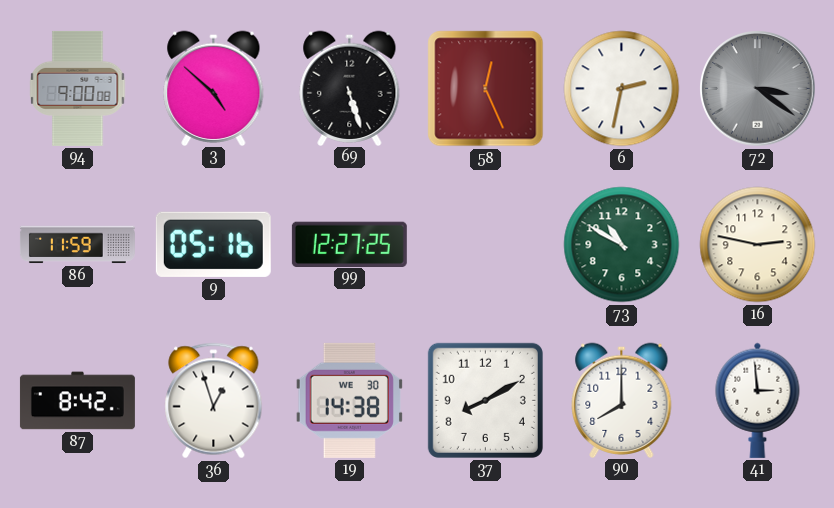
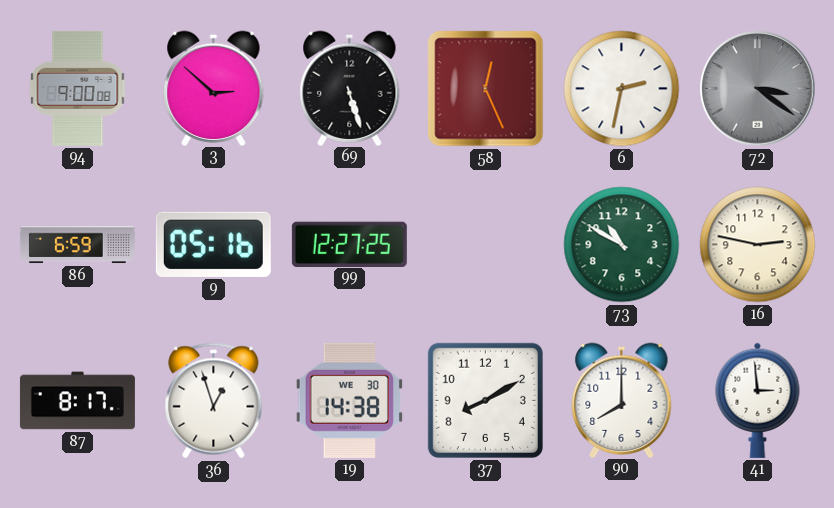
3: 4:52 -> 2:52 (214, 88)
86: 11:59 -> 6:59 (77, 245)
87: 8:42 -> 8:17 (77, 401)
